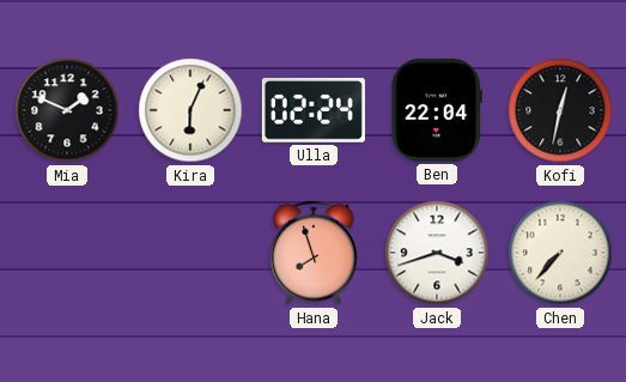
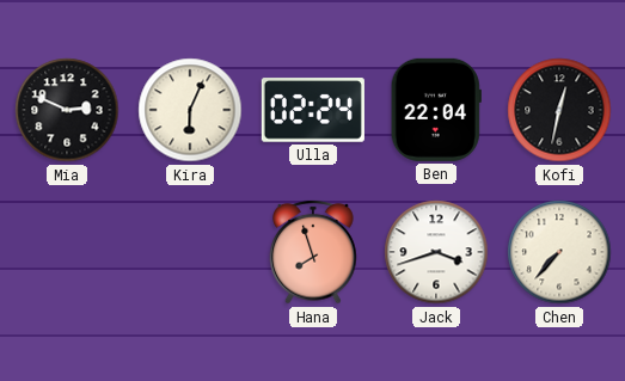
Mia: 1:49 -> 2:49 (67, 110)
